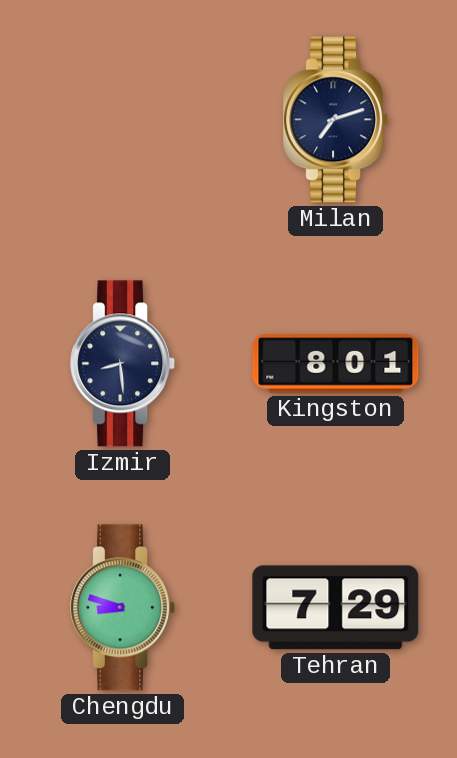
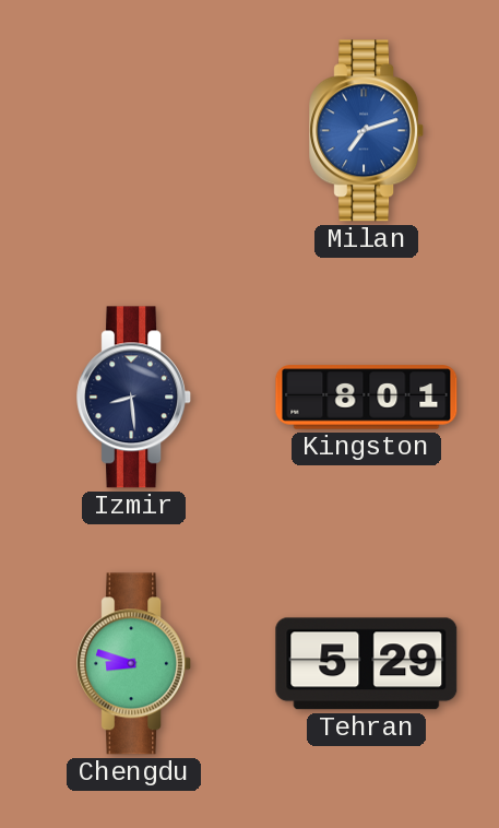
Milan dial: navy -> blue (367, 131)
Tehran: 7:29 -> 5:29 (367, 664)
